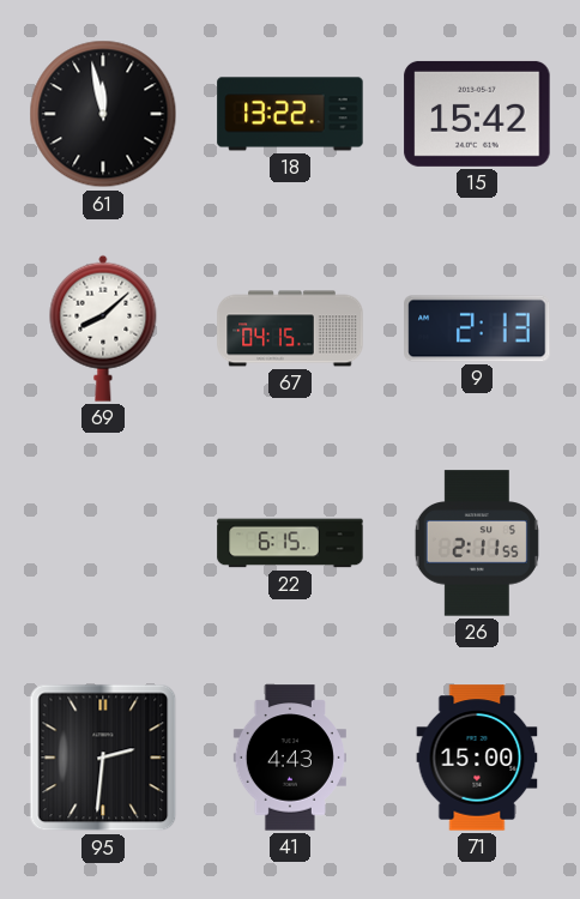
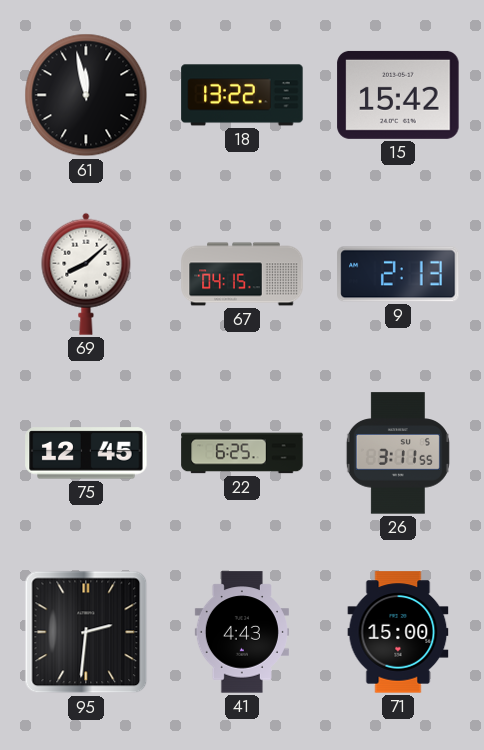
75: none -> 12:45 (86, 453)
22: 6:15 -> 6:25 (242, 453)
26: 2:11 -> 3:11 (398, 453)
